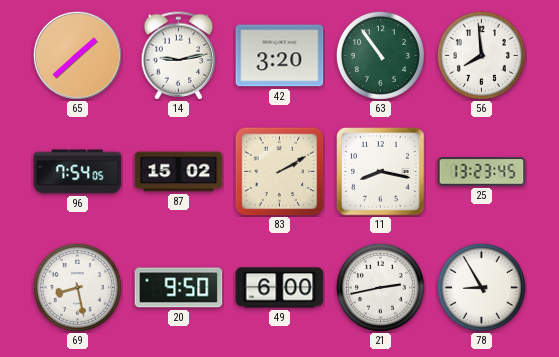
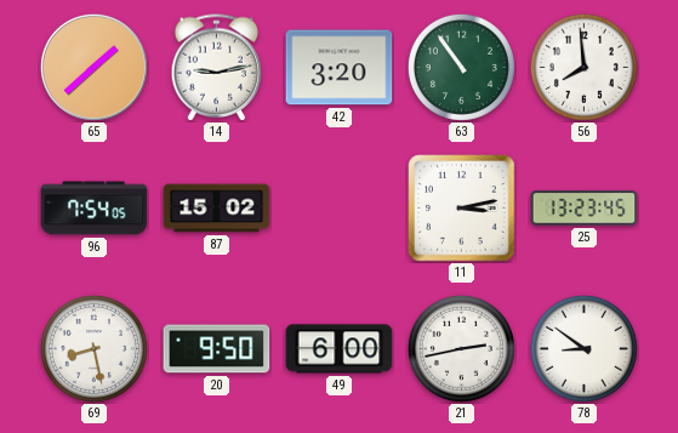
83: 2:10 -> none (279, 171)
11: 8:17 -> 3:13 (462, 209)
78: 8:55 -> 8:51 (583, 348)
